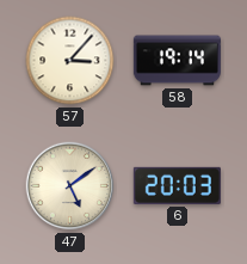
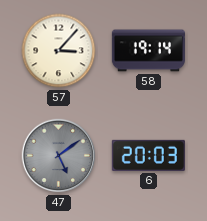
47 dial: cream -> grey (59, 156)
